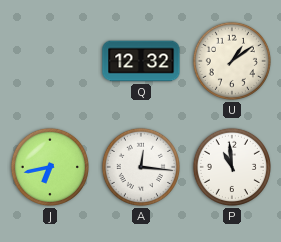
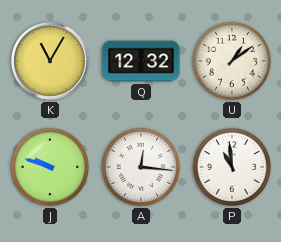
K: none -> 11:05 (51, 61)
J: 6:43 -> 9:48 (50, 167)
